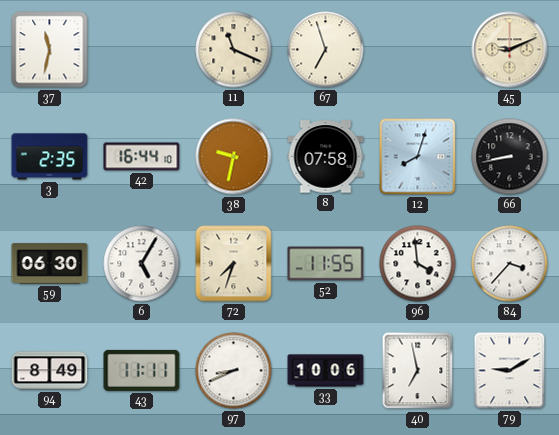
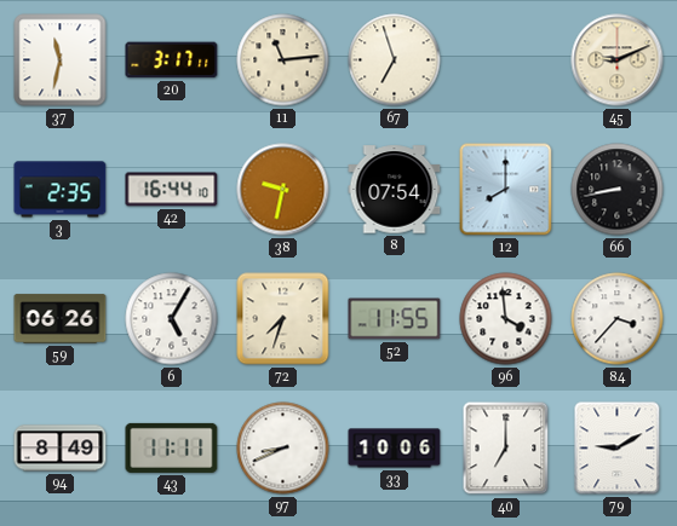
20: none -> 3:17 (172, 60)
11: 11:19 -> 11:14 (283, 60)
8: 07:58 -> 07:54 (395, 190)
12: 8:03 -> 8:00 (506, 190)
59: 06:30 -> 06:26 (61, 319)
40: 6:58 -> 7:00 (506, 449)
